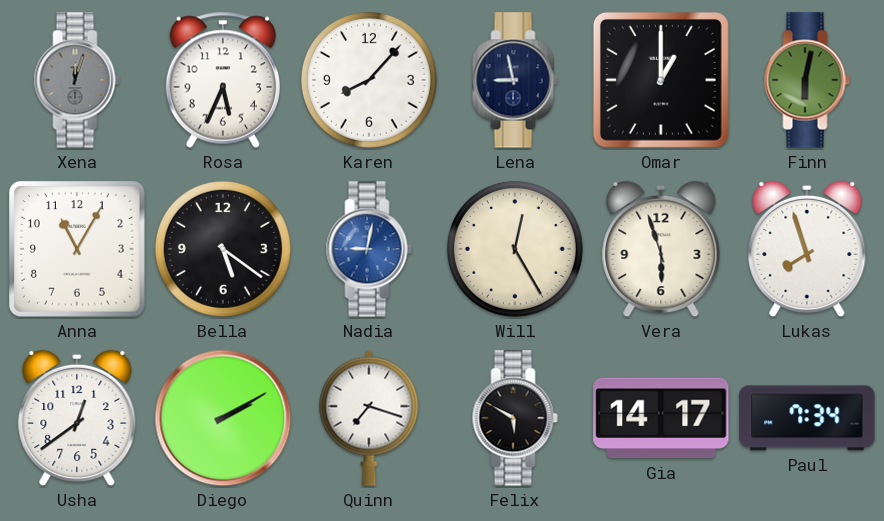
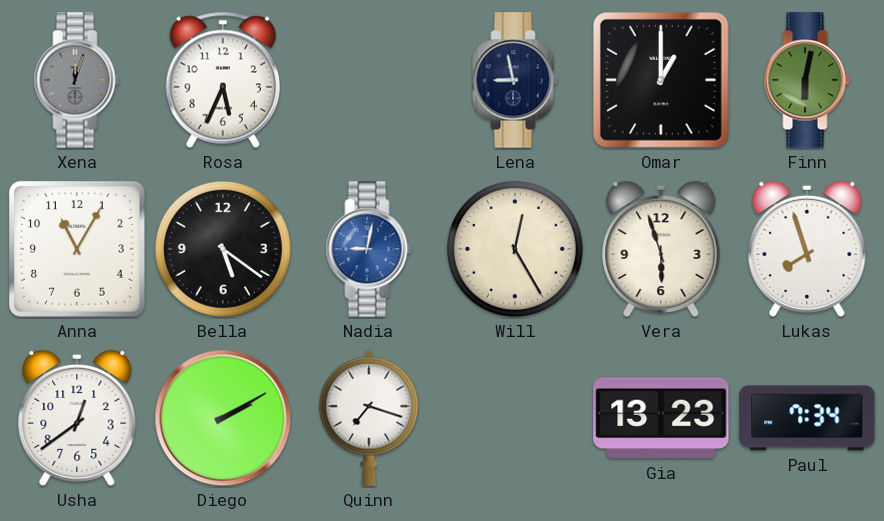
Karen: 8:07 -> none (369, 80)
Felix: 5:50 -> none (515, 418)
Gia: 14:17 -> 13:23 (661, 418)
